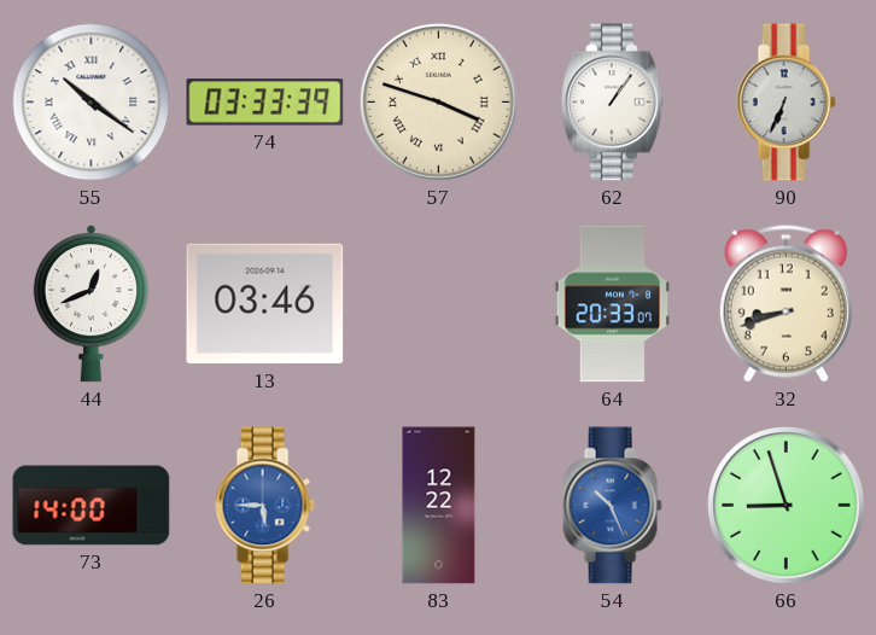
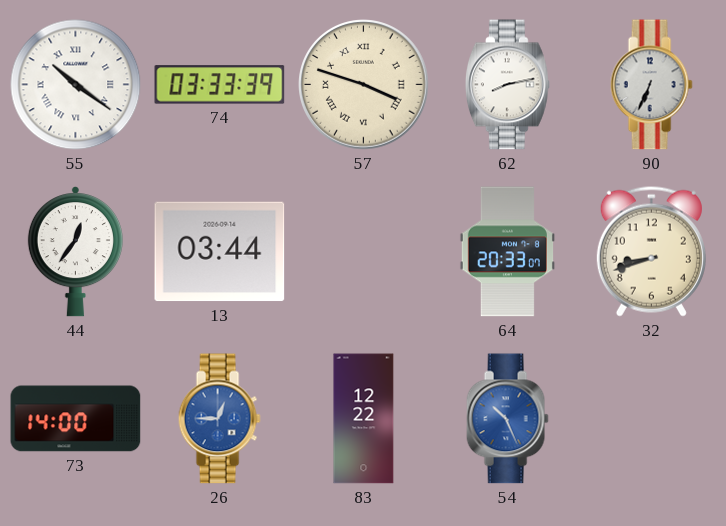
62: 1:06 -> 8:13 (507, 85)
44: 12:41 -> 12:36 (75, 252)
13: 03:46 -> 03:44 (220, 252)
26: 5:45 -> 12:45 (219, 419)
66: 8:57 -> none (787, 506)
